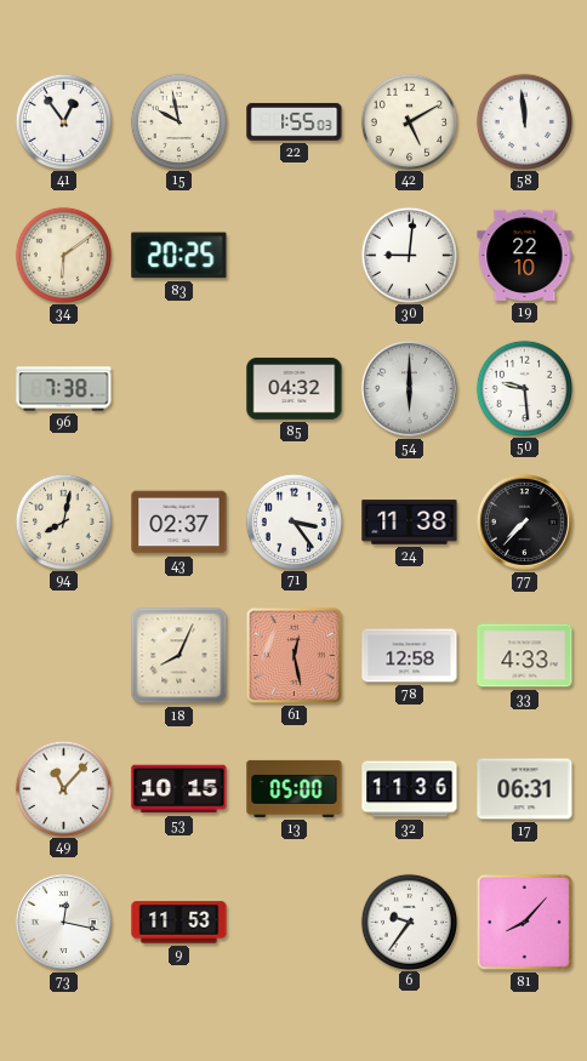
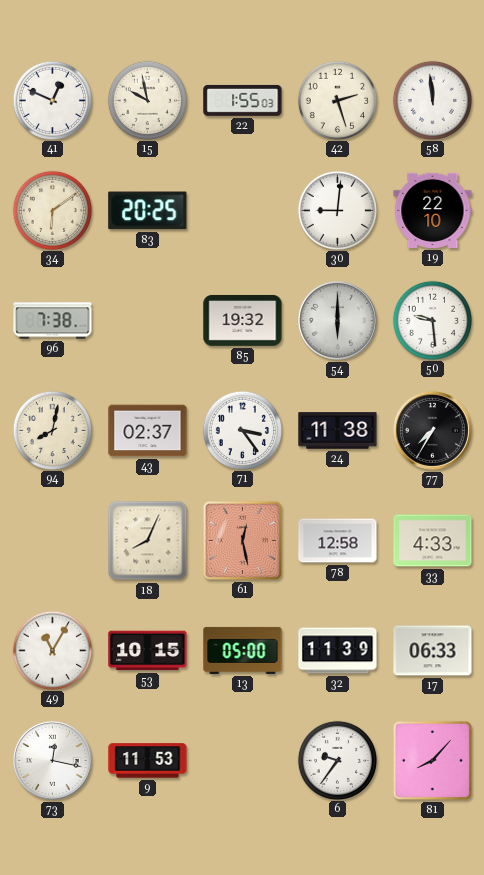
41: 12:54 -> 12:49 (52, 100)
42: 5:10 -> 2:27 (337, 100)
85: 04:32 -> 19:32 (243, 320)
77: 7:37 -> 7:35 (432, 430)
49: 11:07 -> 11:05 (52, 650)
32: 11:36 -> 11:39 (338, 651)
17: 06:31 -> 06:33 (433, 651)
